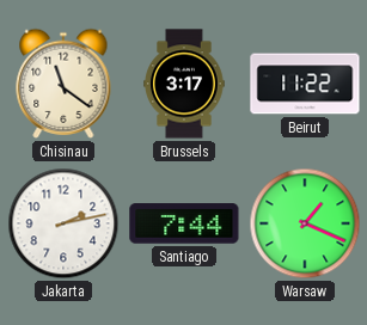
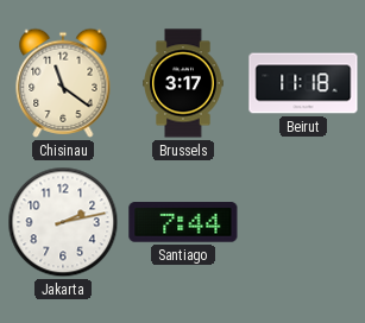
Beirut: 11:22 -> 11:18 (303, 83)
Warsaw: 1:19 -> none (305, 223)
